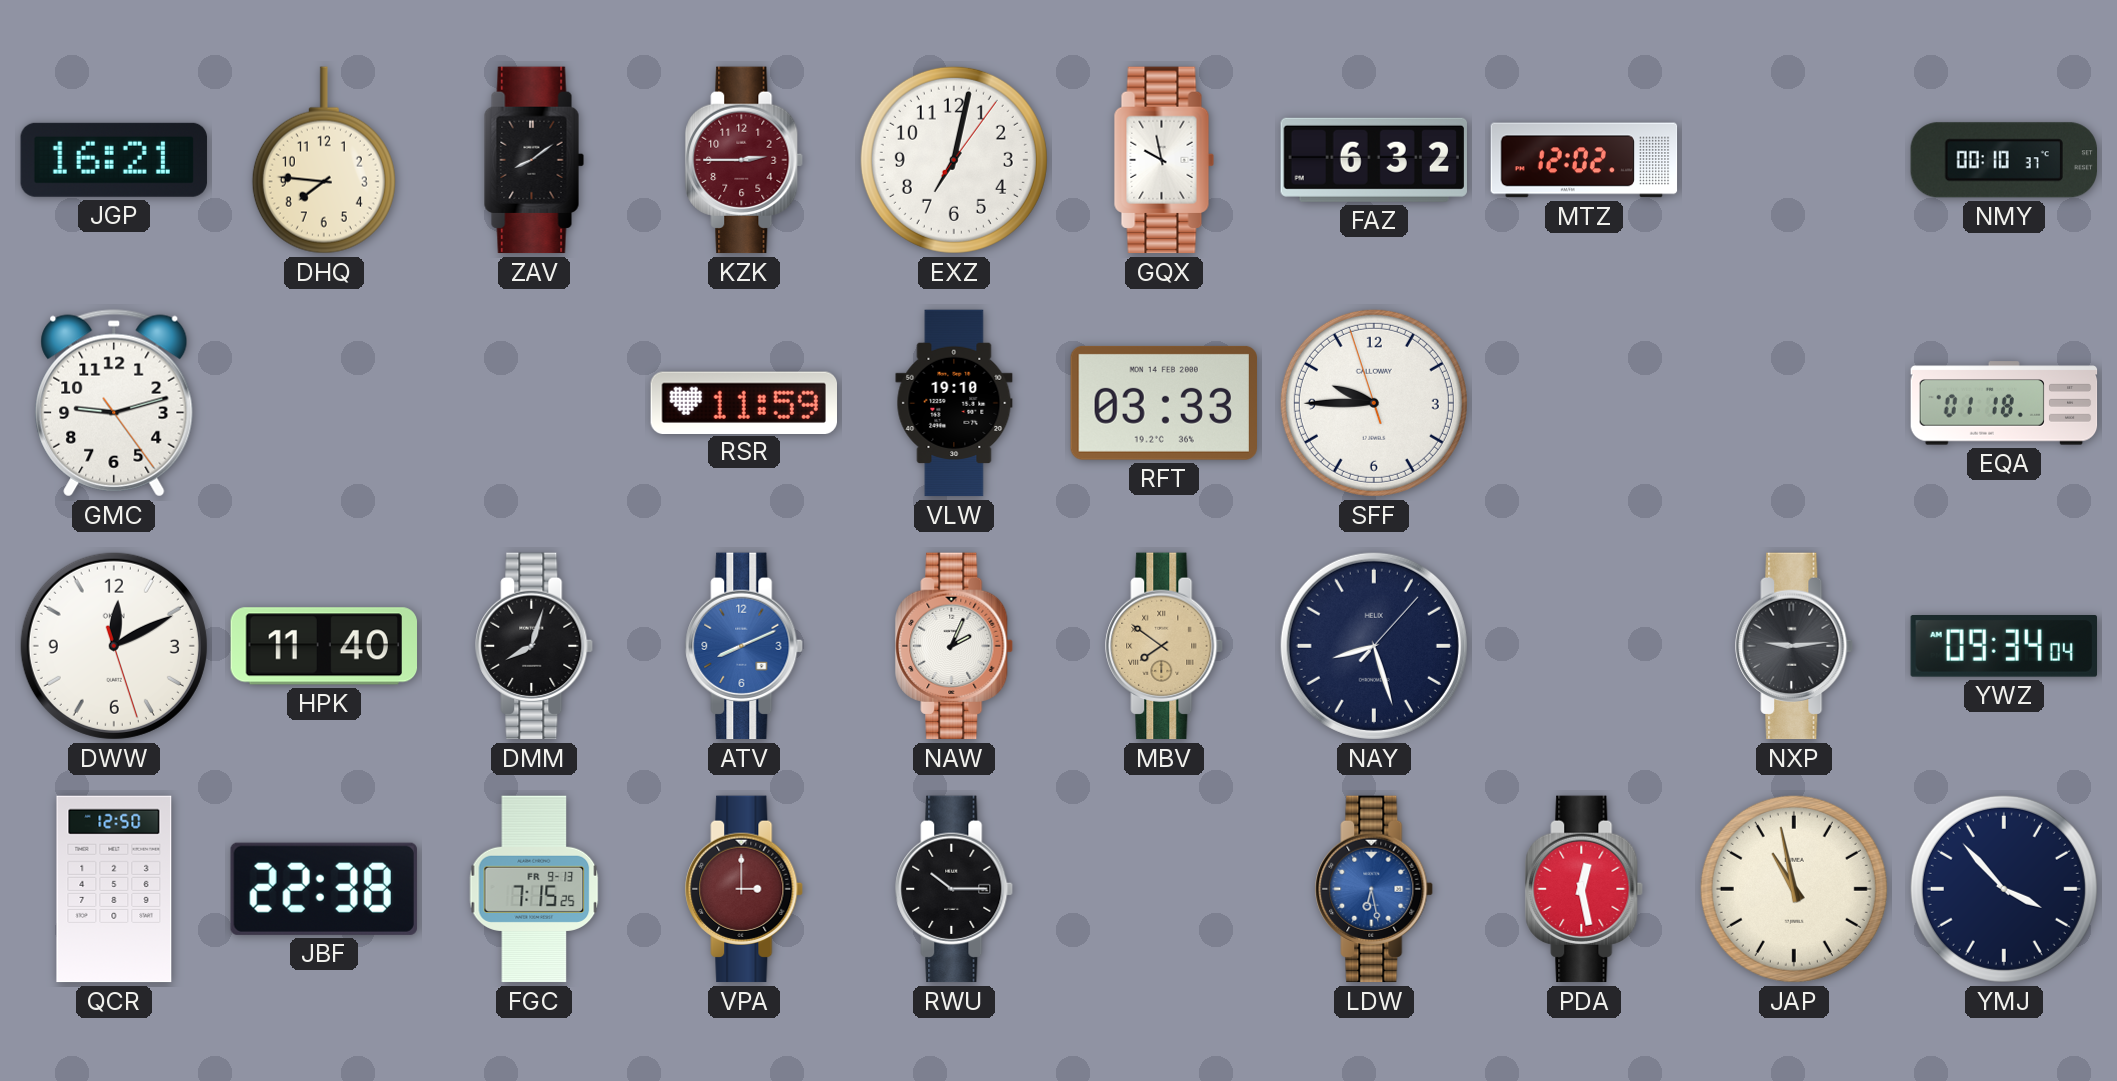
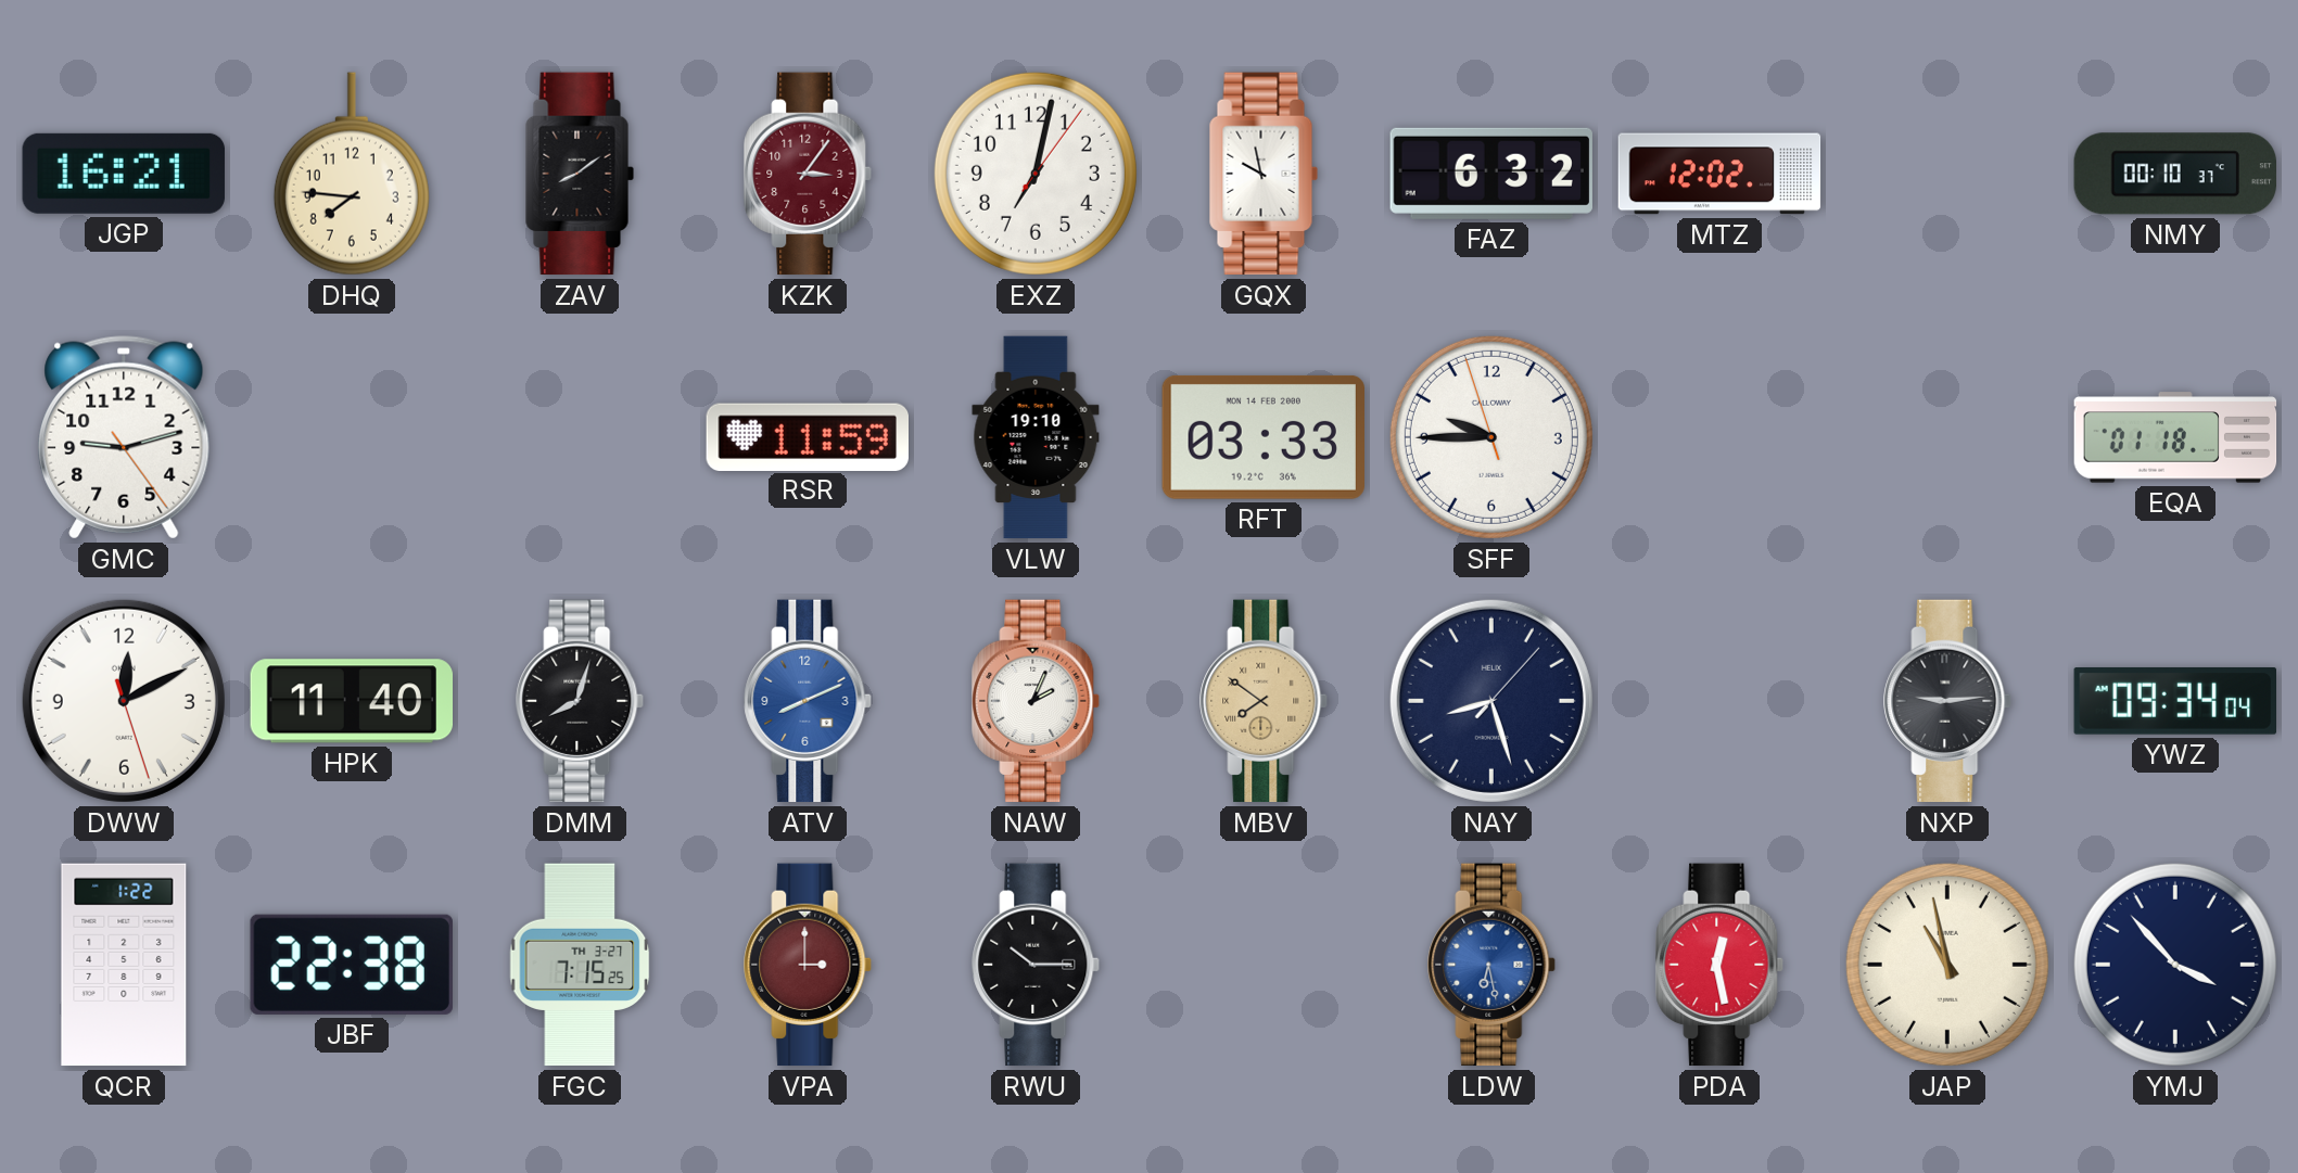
KZK: 2:45 -> 3:06 (809, 174)
QCR: 12:50 -> 1:22 (124, 965)
FGC date: FR 9-13 -> TH 3-27 (580, 965)
